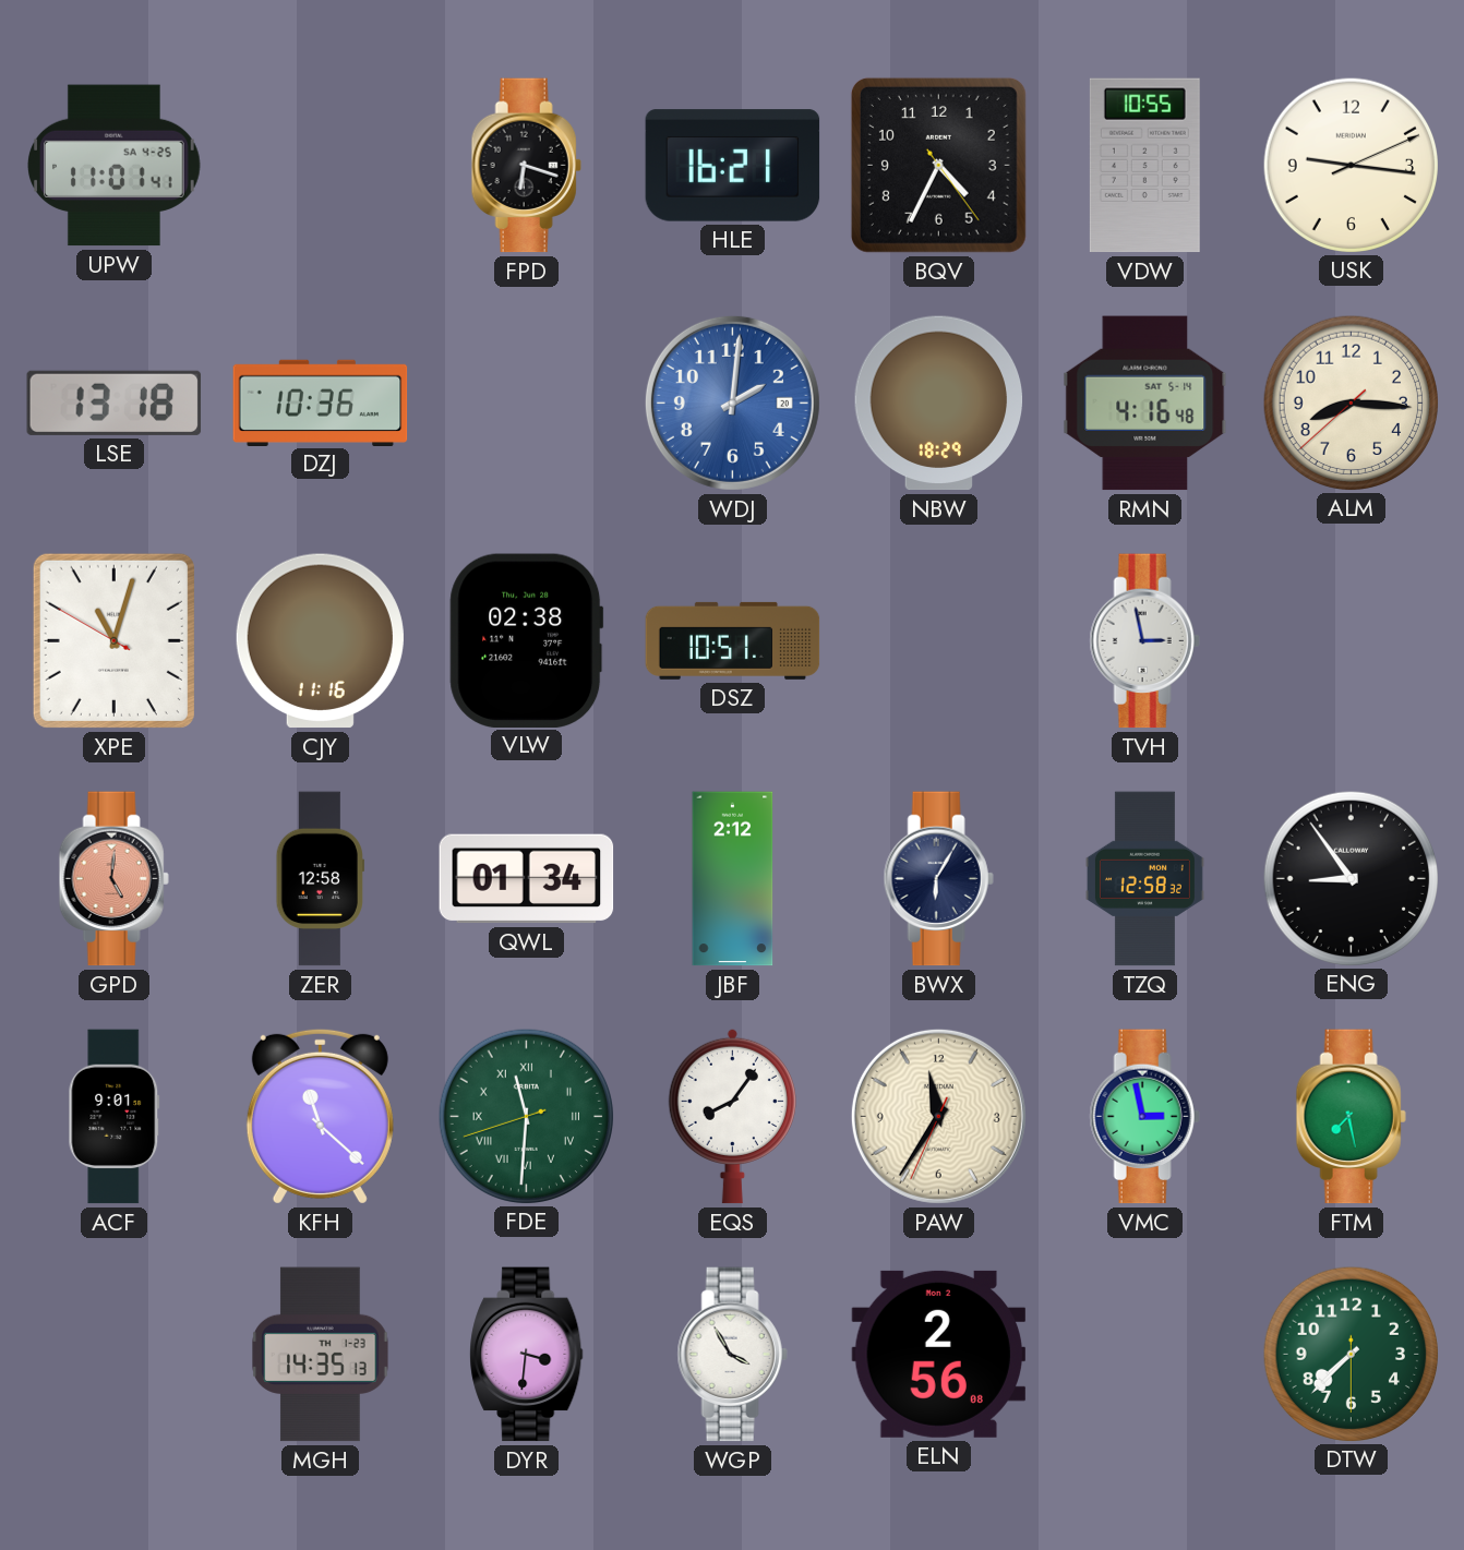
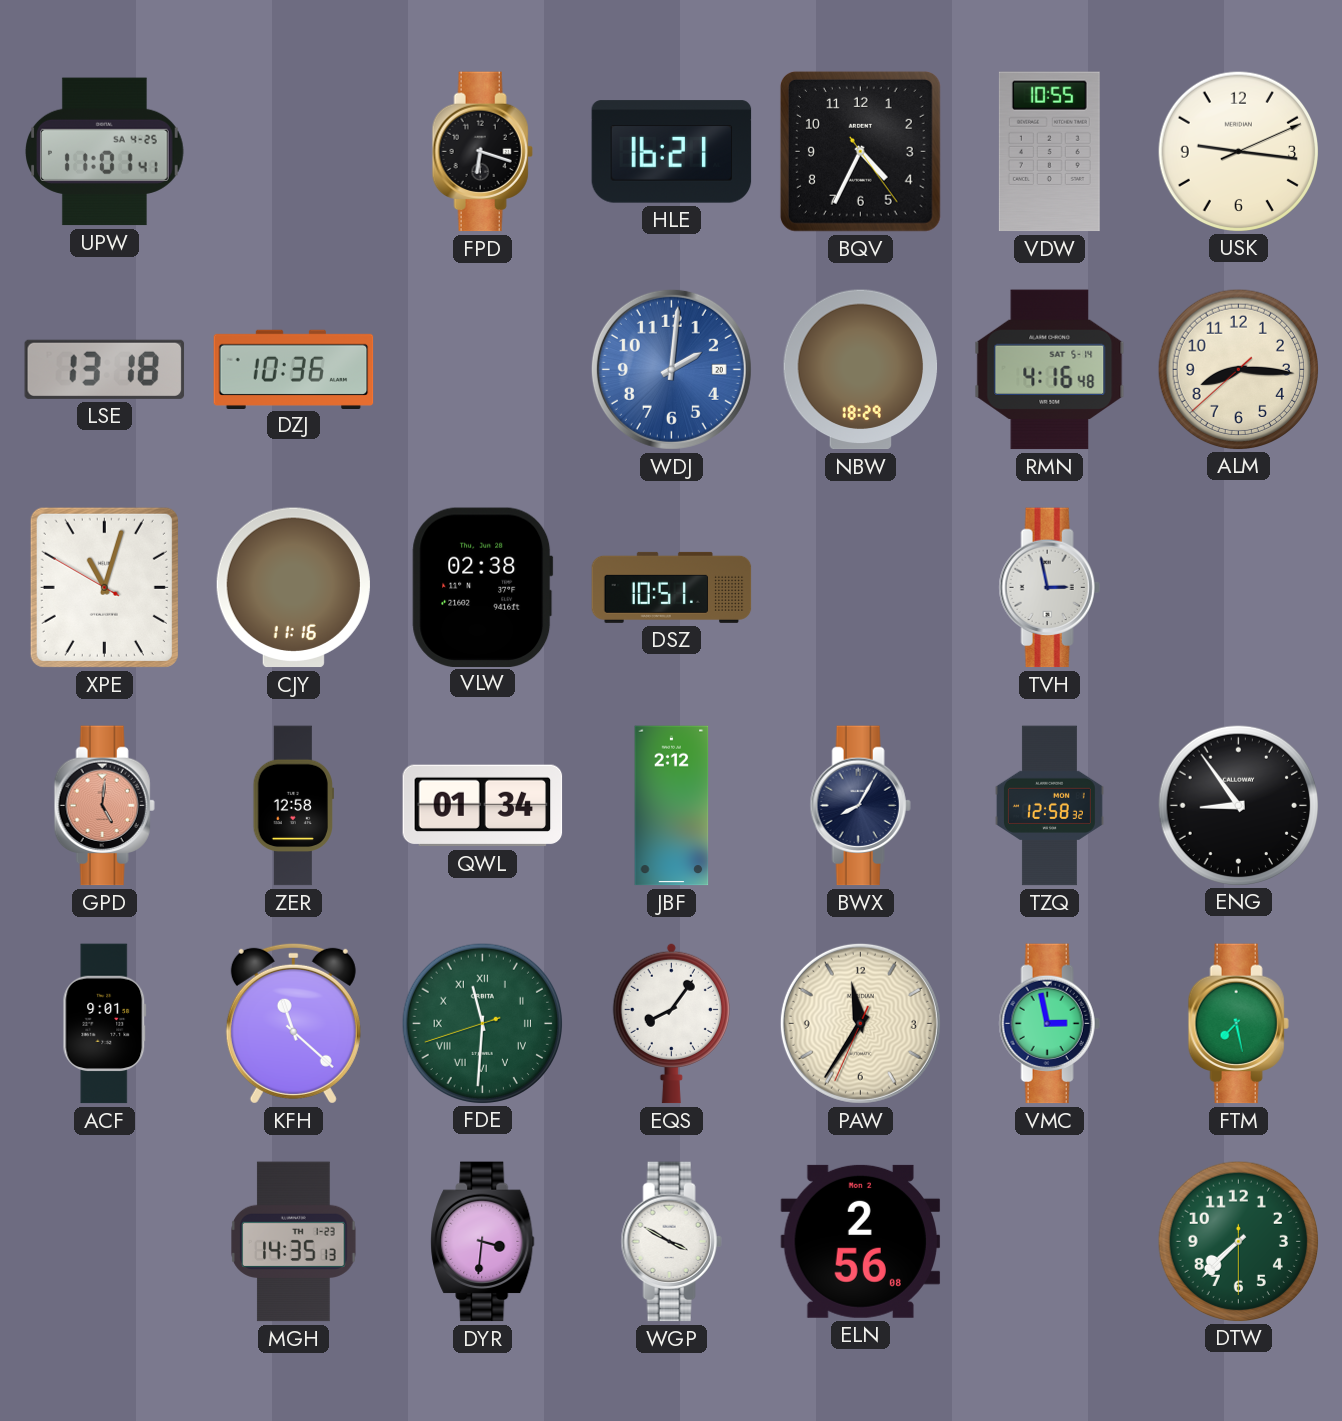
BWX: 6:05 -> 8:05 (860, 806)
WGP: 3:55 -> 3:50 (671, 1242)
